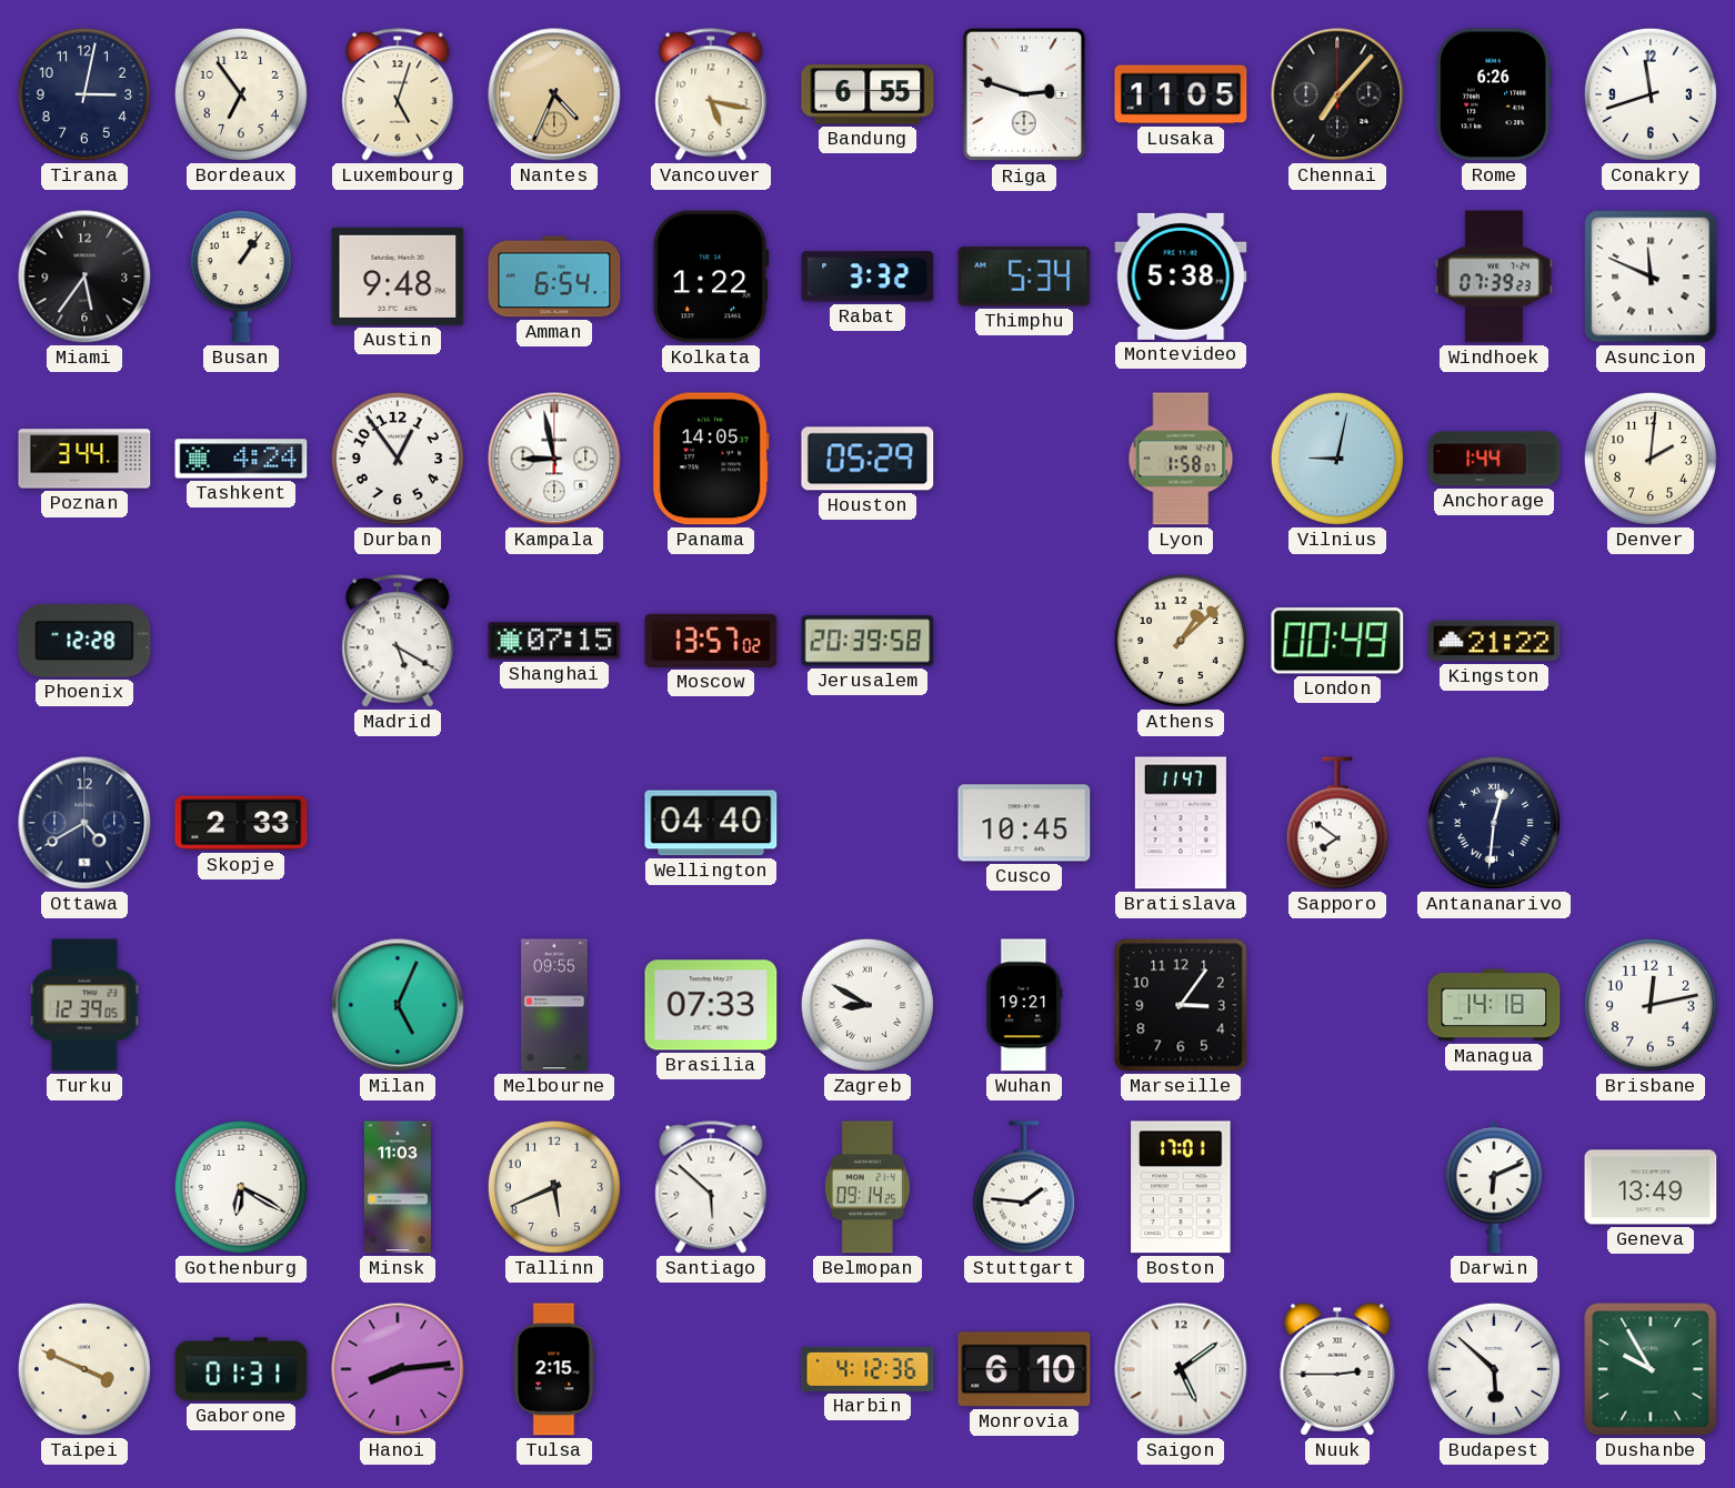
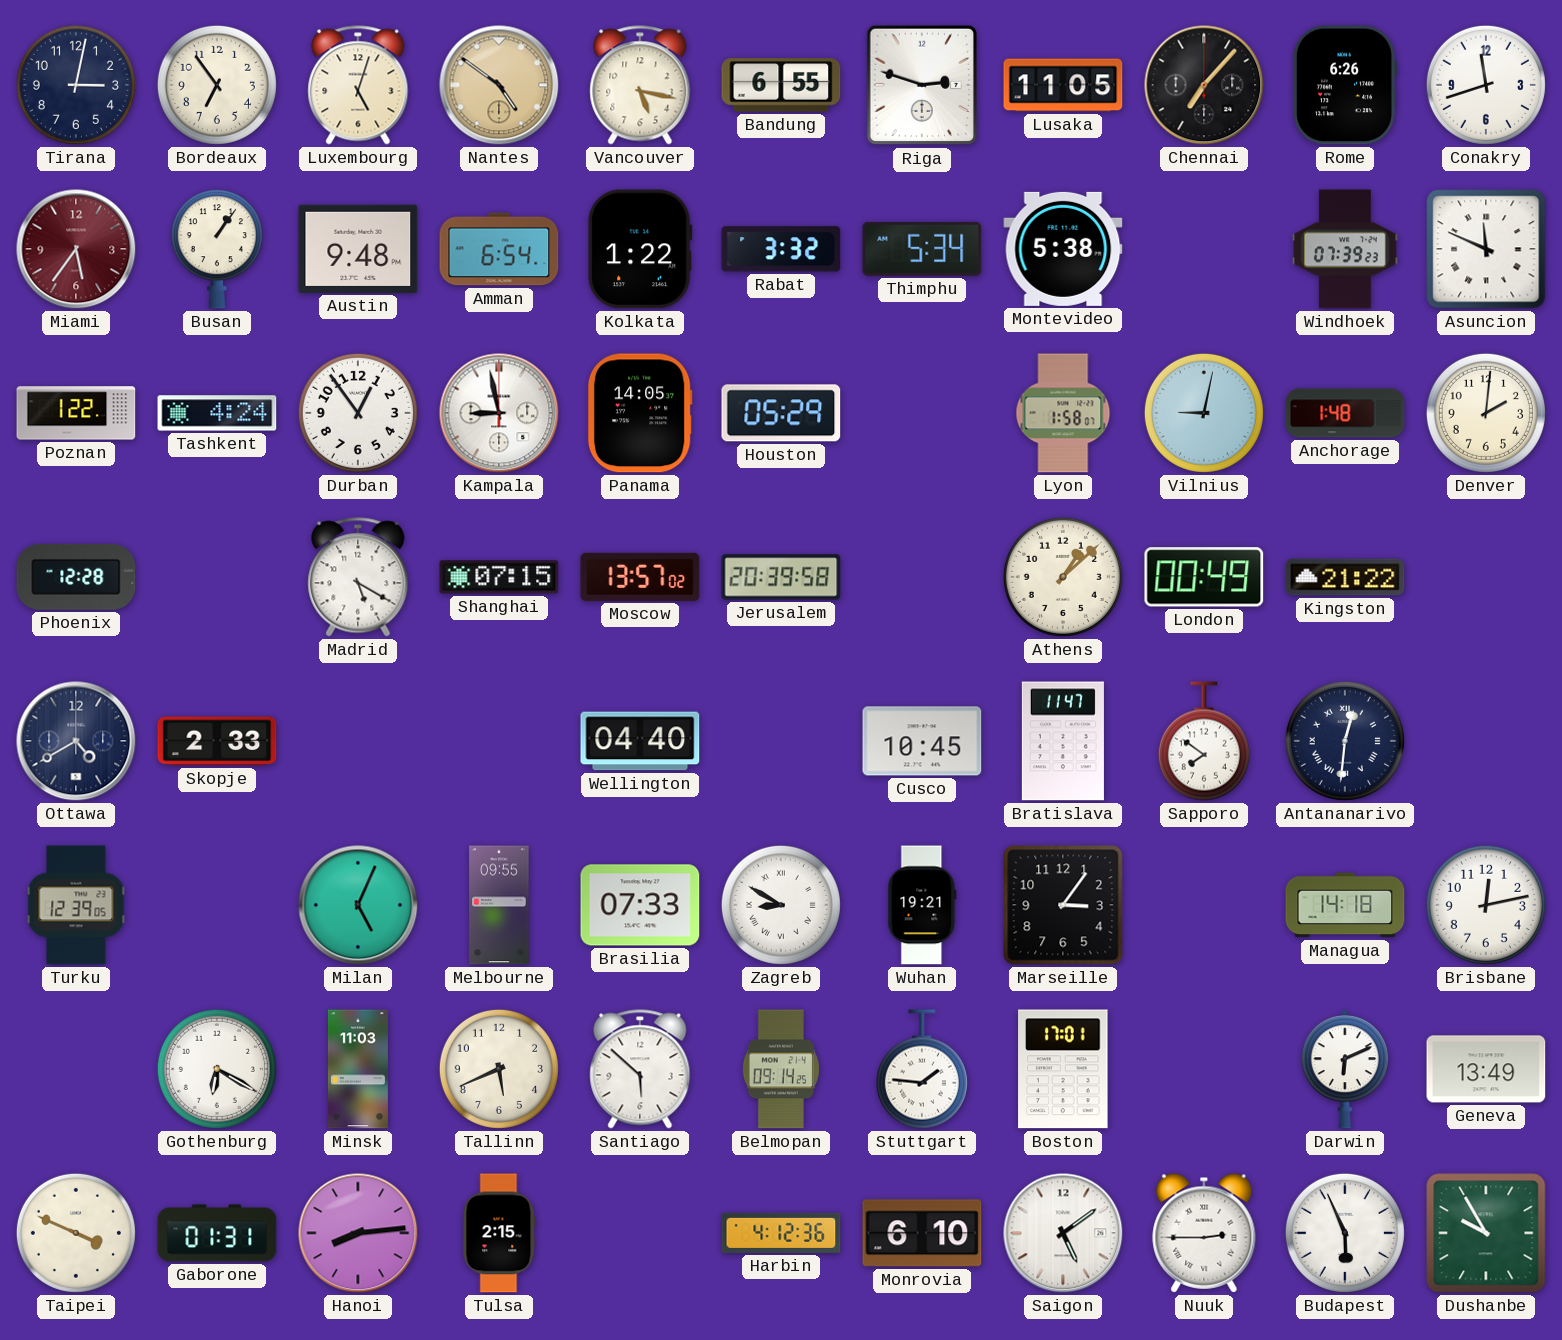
Nantes: 4:34 -> 4:51 (499, 85)
Miami dial: black -> burgundy (76, 249)
Poznan: 3:44 -> 1:22 (76, 413)
Anchorage: 1:44 -> 1:48 (1345, 413)
Budapest: 5:52 -> 5:56 (1345, 1233)
